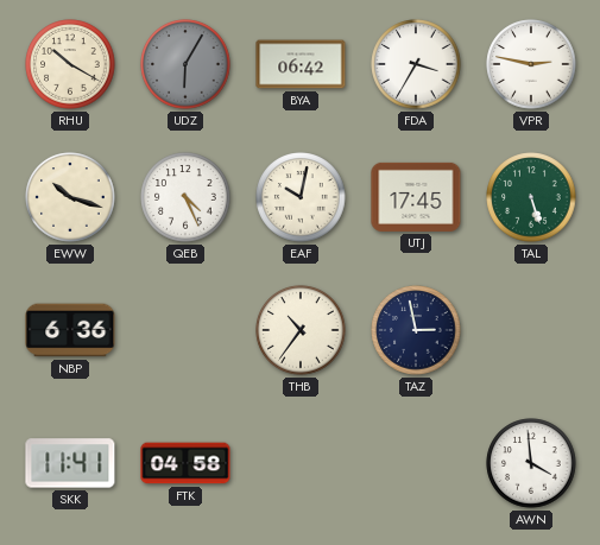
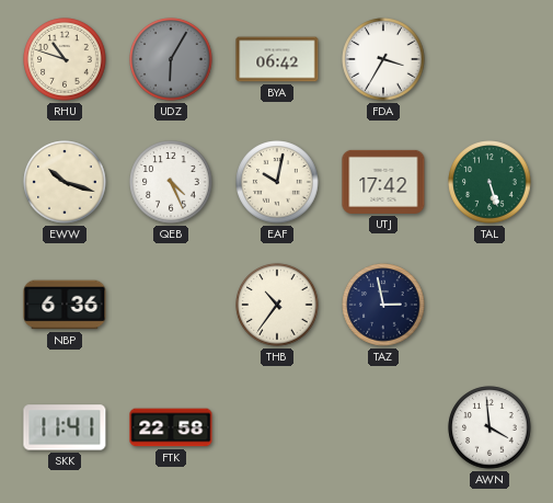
RHU: 10:20 -> 10:48 (65, 59)
VPR: 2:47 -> none (531, 64)
UTJ: 17:45 -> 17:42 (383, 182)
FTK: 04:58 -> 22:58 (171, 427)
